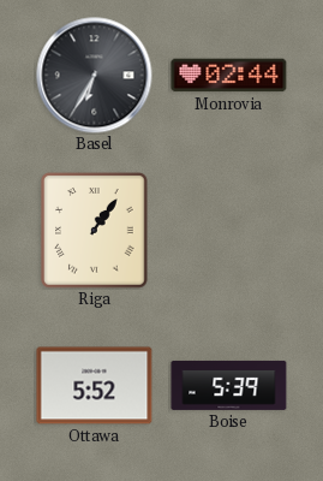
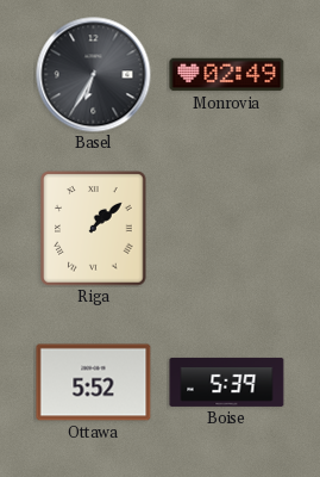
Monrovia: 02:44 -> 02:49 (227, 75)
Riga: 1:06 -> 1:08 (94, 229)
